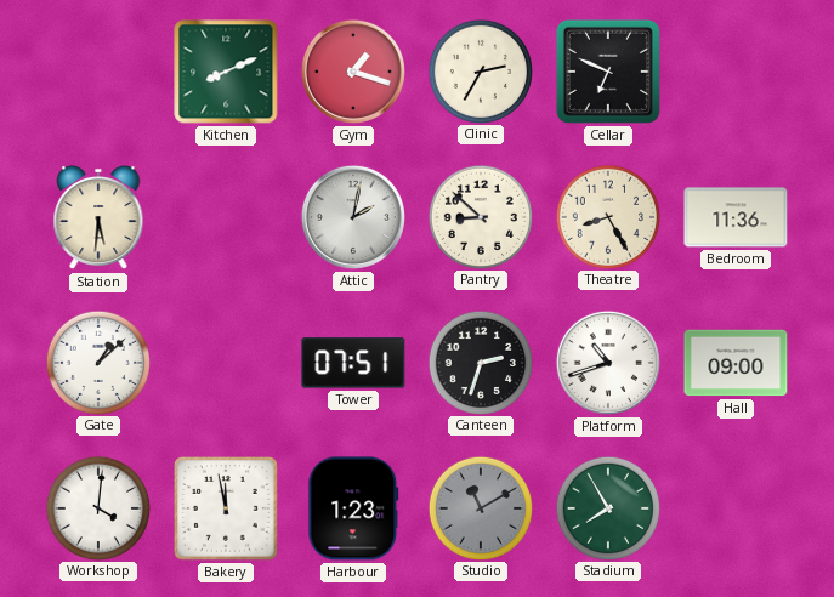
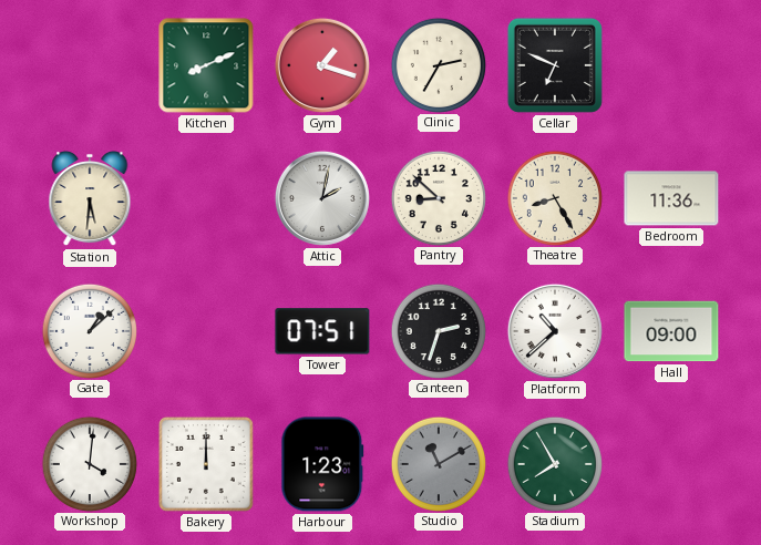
Platform: 10:42 -> 10:38 (555, 331)
Bakery: 11:58 -> 12:00 (206, 464)
